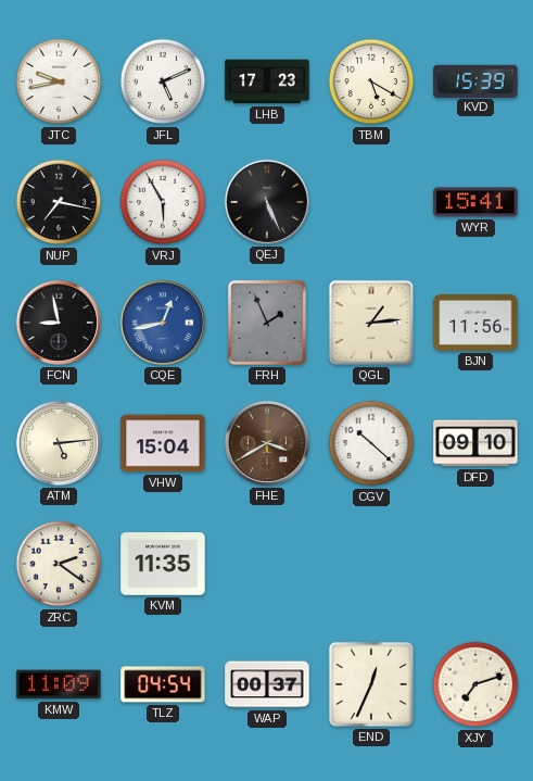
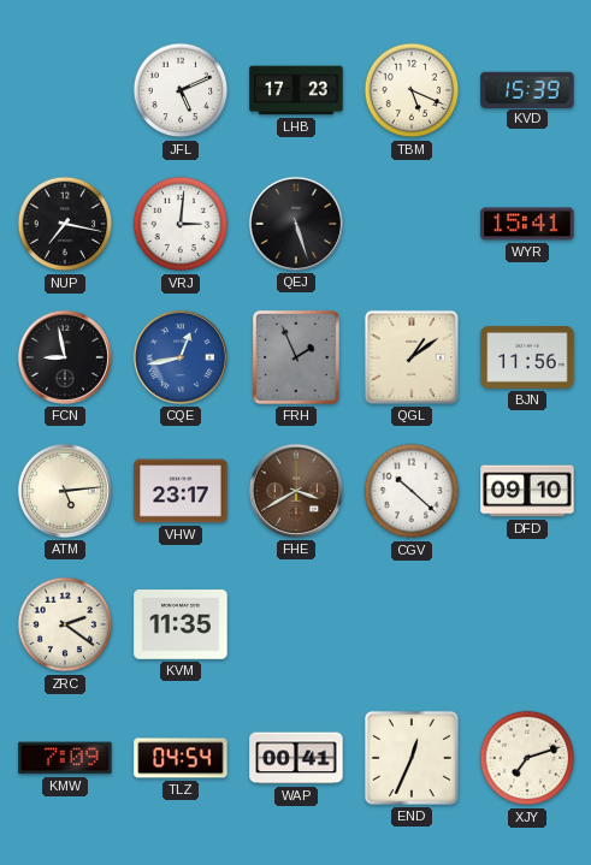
JTC: 9:43 -> none (59, 81)
TBM: 5:20 -> 5:19 (412, 90)
VRJ: 5:55 -> 3:01 (181, 224)
QEJ: 5:26 -> 5:27 (296, 224)
QGL: 1:14 -> 1:09 (412, 357)
VHW: 15:04 -> 23:17 (181, 491)
KMW: 11:09 -> 7:09 (65, 758)
WAP: 00:37 -> 00:41 (296, 758)
